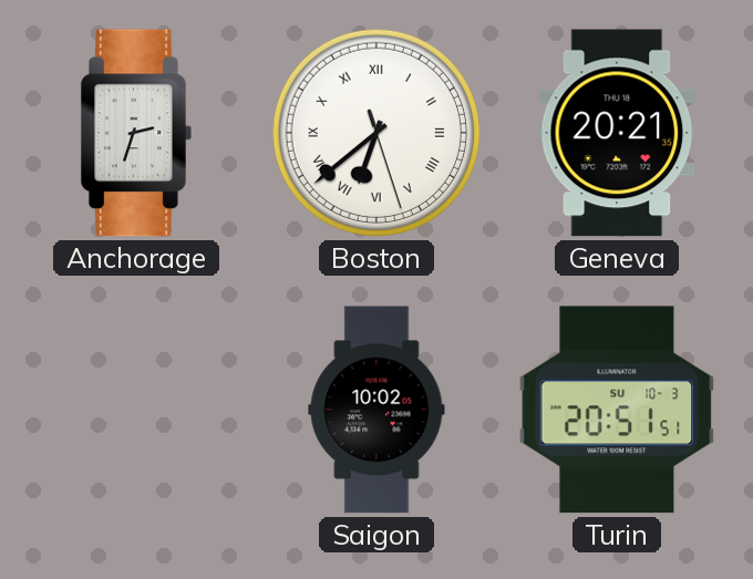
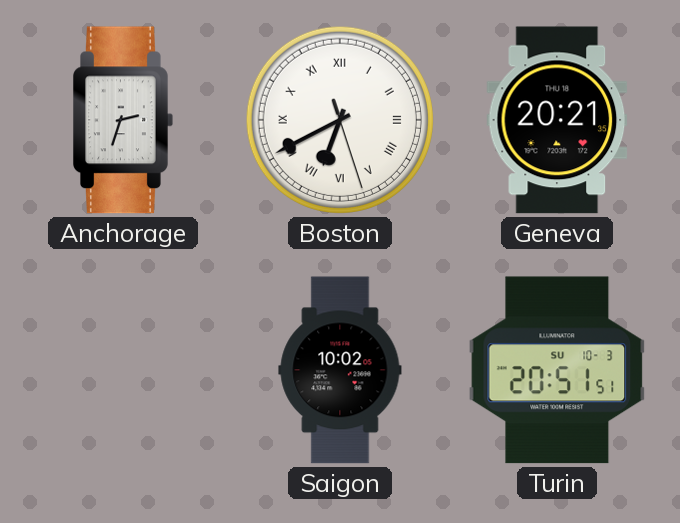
Boston: 6:38 -> 6:40 (340, 120)
